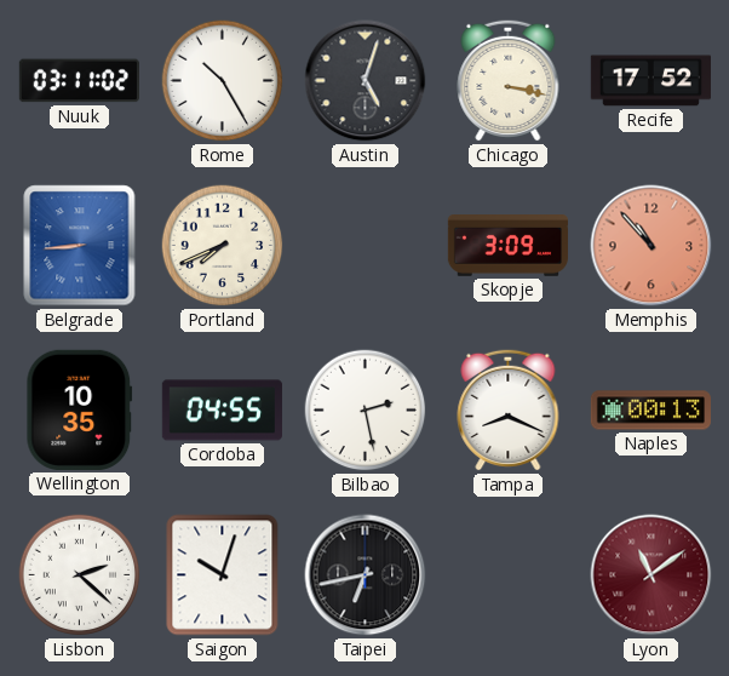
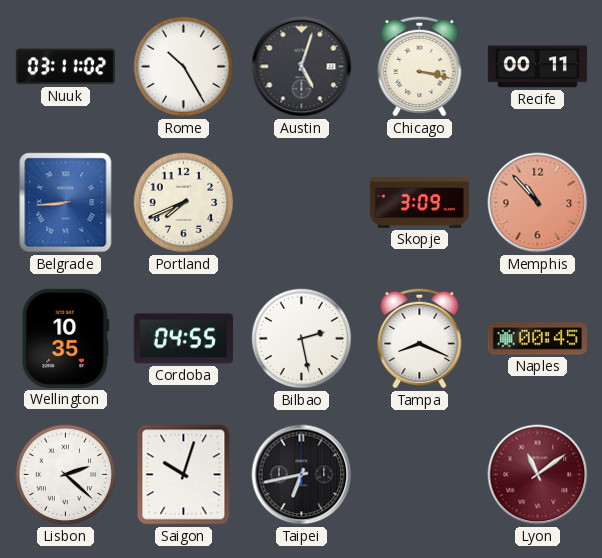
Recife: 17:52 -> 00:11 (537, 67)
Naples: 00:13 -> 00:45 (537, 339)
